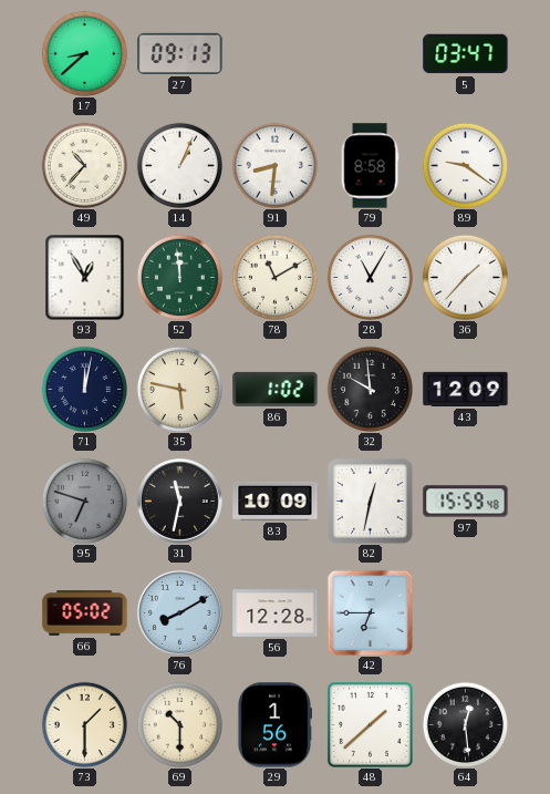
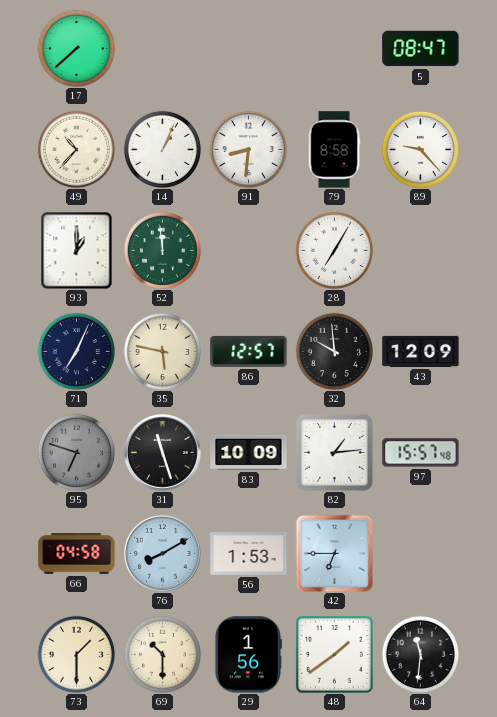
17: 8:38 -> 7:38 (76, 48)
27: 09:13 -> none (180, 53)
5: 03:47 -> 08:47 (421, 49)
89: 9:21 -> 9:23 (420, 149)
93: 12:55 -> 1:00 (77, 250)
78: 11:10 -> none (274, 277)
28: 11:05 -> 7:05 (334, 250)
36: 1:37 -> none (465, 277)
71: 12:02 -> 7:04 (76, 351)
86: 1:02 -> 12:57 (249, 351)
31: 11:32 -> 11:27 (163, 453)
82: 12:32 -> 1:14 (334, 452)
97: 15:59 -> 15:57 (421, 453)
66: 05:02 -> 04:58 (77, 554)
56: 12:28 -> 1:53 (249, 554)
48: 1:38 -> 1:39 (334, 654)
64: 12:29 -> 11:31 (420, 654)
